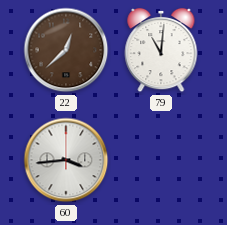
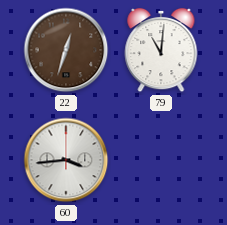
22: 12:38 -> 12:33 (66, 50)
